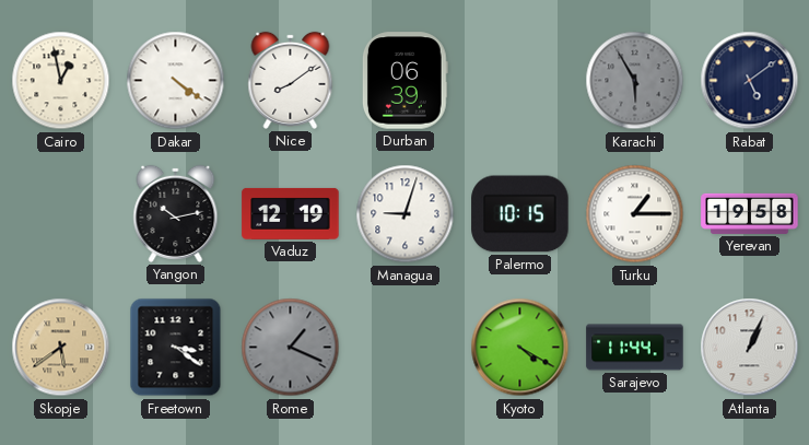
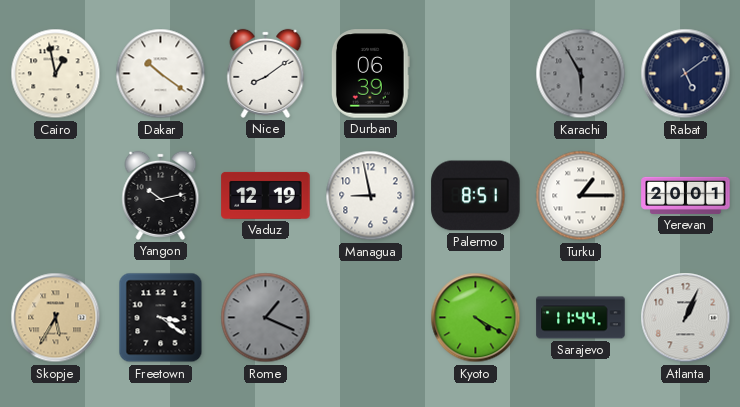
Dakar: 4:21 -> 10:21 (161, 74)
Managua: 9:03 -> 8:58 (371, 196)
Palermo: 10:15 -> 8:51 (476, 196)
Yerevan: 19:58 -> 20:01 (686, 195)
Skopje: 5:39 -> 5:35 (56, 318)
